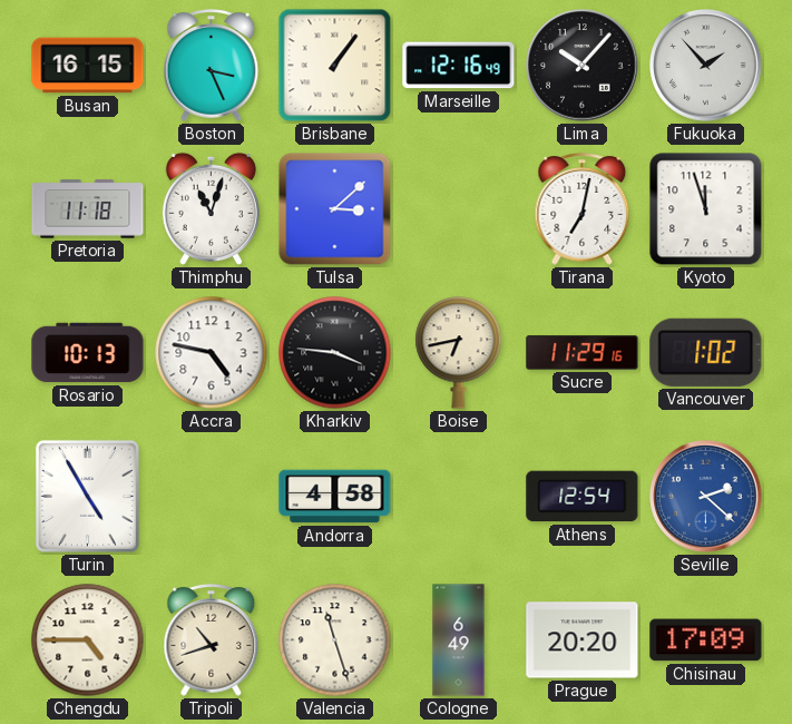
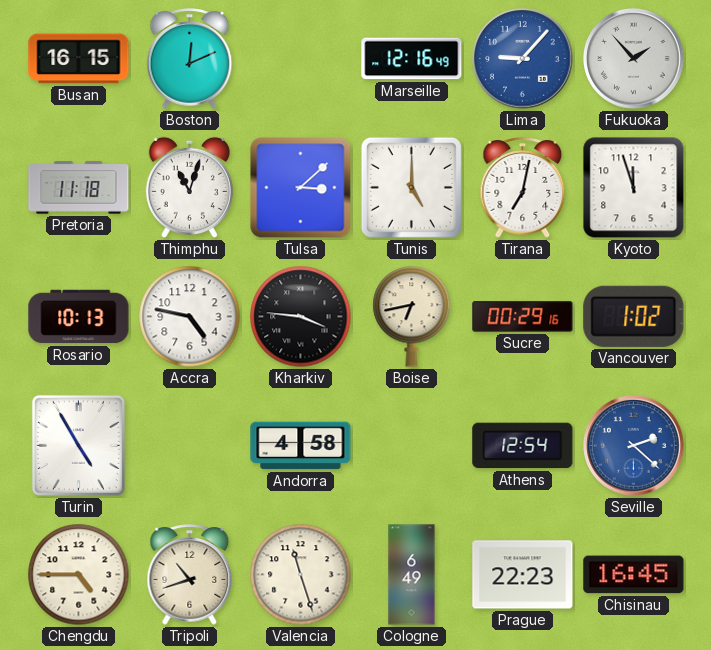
Boston: 3:26 -> 12:11 (190, 59)
Brisbane: 1:06 -> none (335, 66)
Lima: 10:07 -> 9:07 (523, 59)
Lima dial: black -> blue (523, 59)
Tunis: none -> 5:00 (411, 187)
Sucre: 11:29 -> 00:29 (523, 317)
Prague: 20:20 -> 22:23 (523, 575)
Chisinau: 17:09 -> 16:45 (634, 575)
